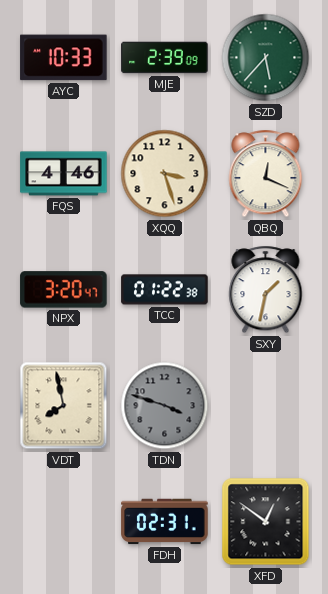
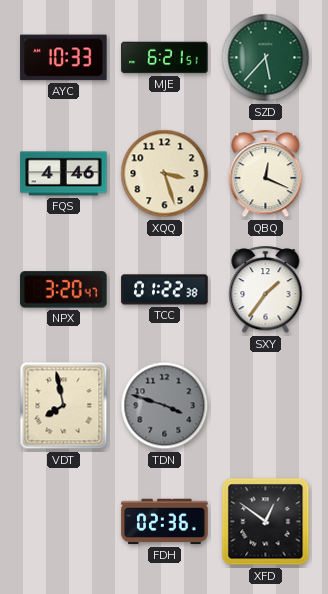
MJE: 2:39 -> 6:21 (165, 58)
SXY: 1:32 -> 1:36 (266, 290)
FDH: 02:31 -> 02:36 (165, 522)
